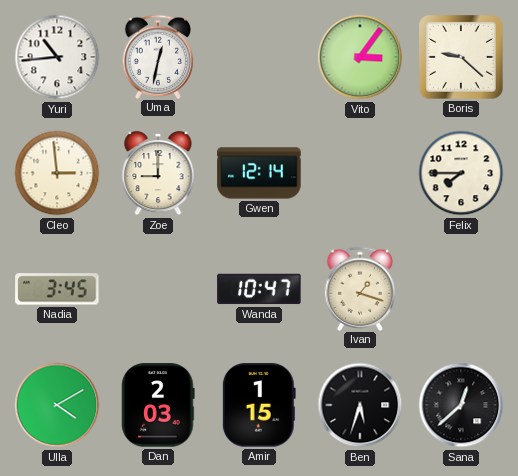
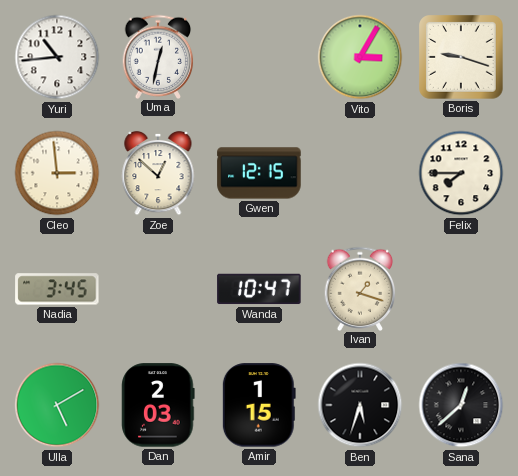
Vito: 3:06 -> 3:05 (360, 57)
Boris: 9:22 -> 9:18 (462, 58)
Zoe: 9:00 -> 12:52 (158, 173)
Gwen: 12:14 -> 12:15 (259, 173)
Ulla: 4:10 -> 5:10 (57, 405)
